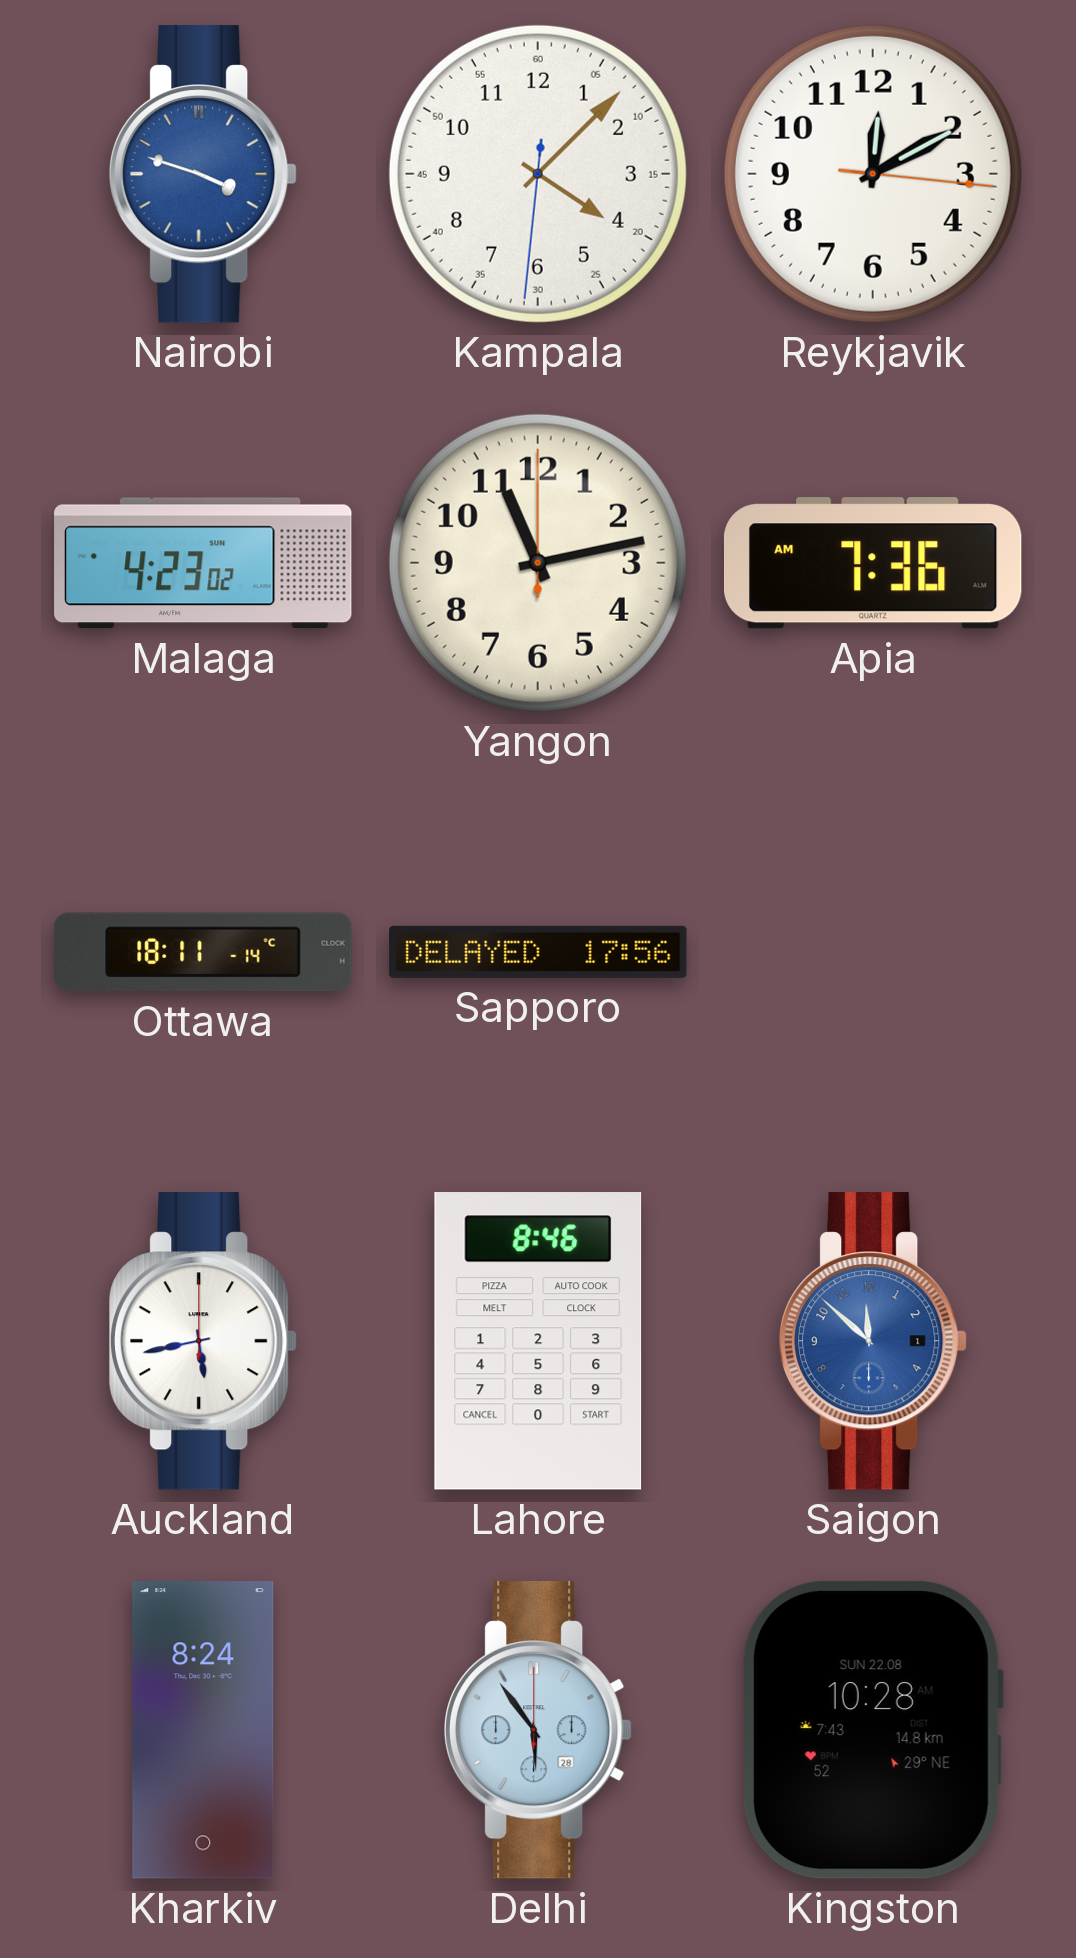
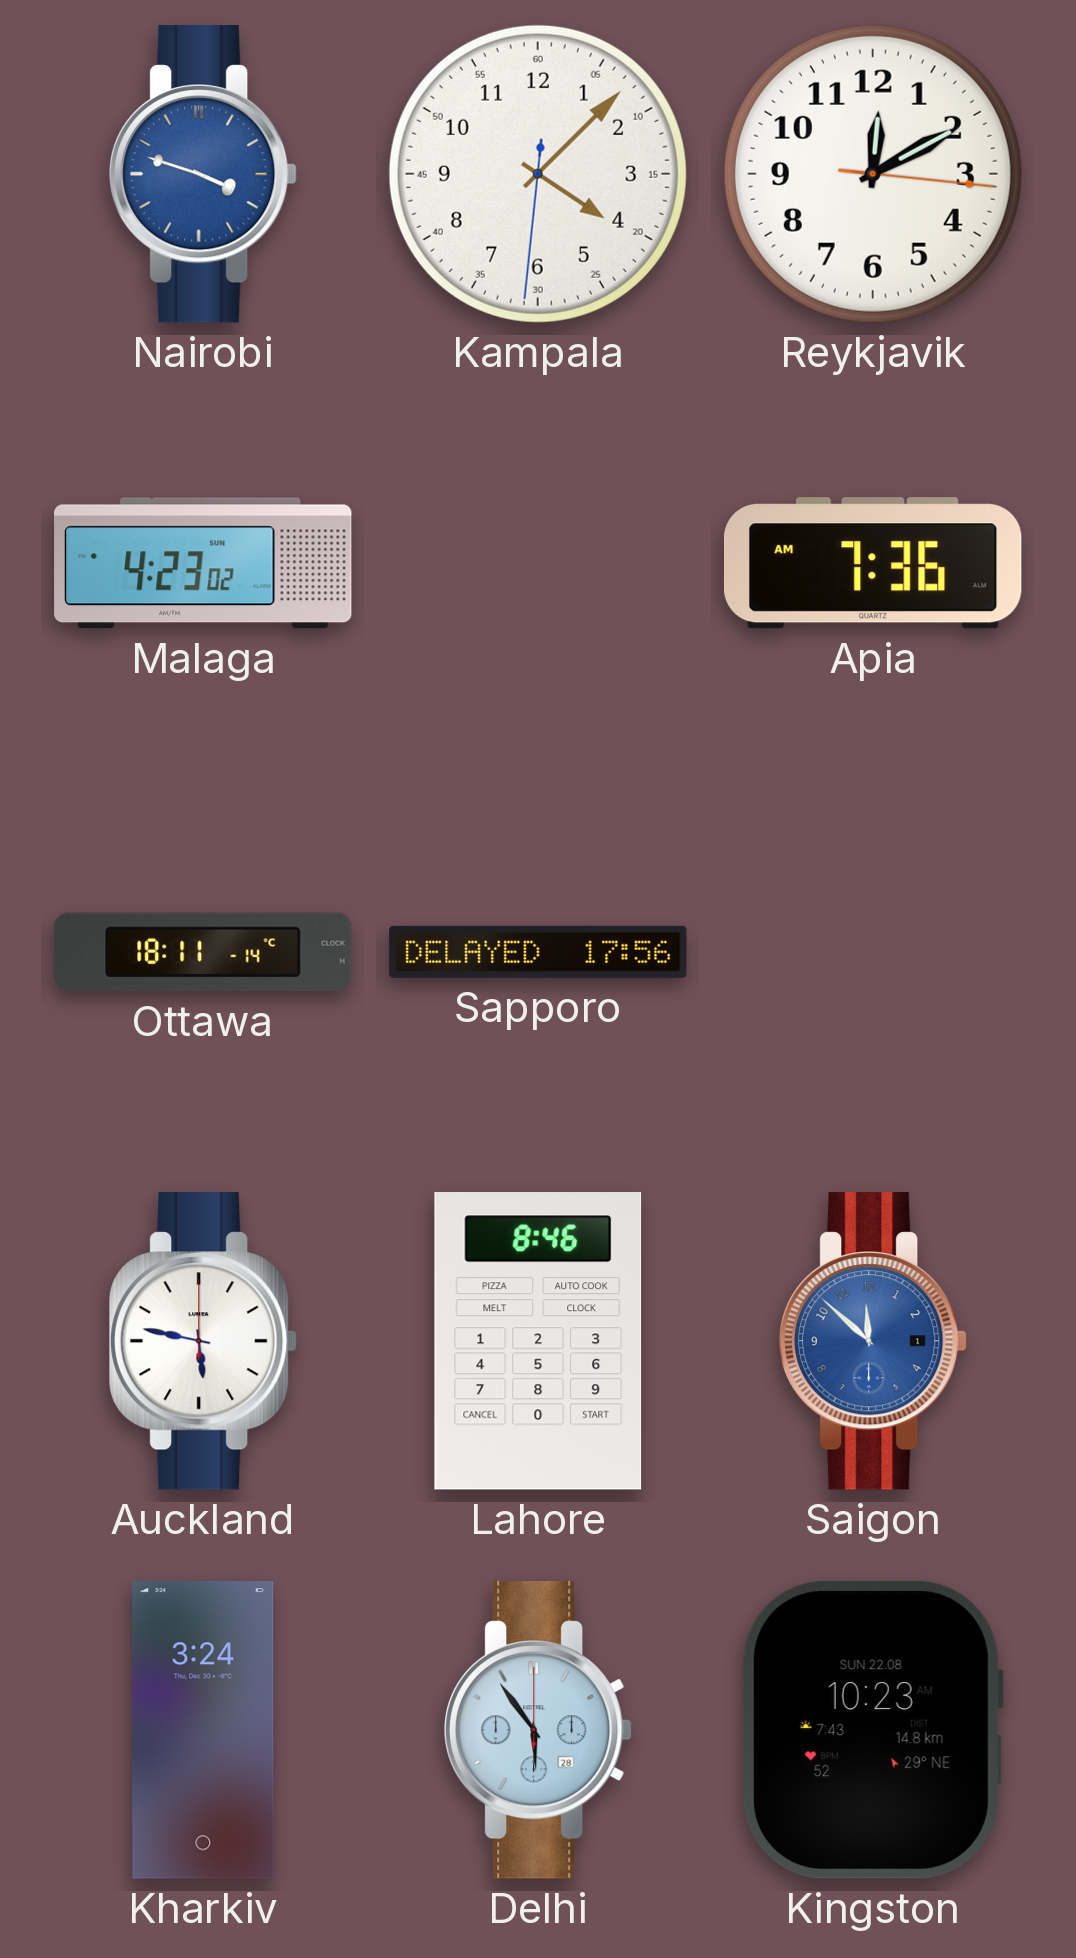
Yangon: 11:13 -> none (538, 563)
Auckland: 5:43 -> 5:47 (203, 1341)
Kharkiv: 8:24 -> 3:24 (203, 1730)
Kingston: 10:28 -> 10:23 (872, 1730)
